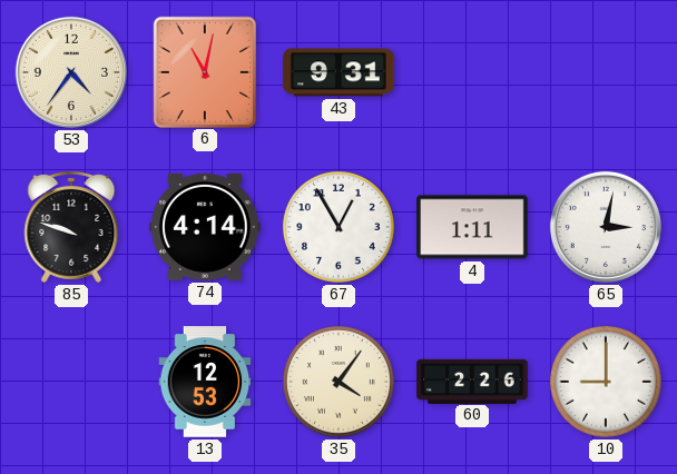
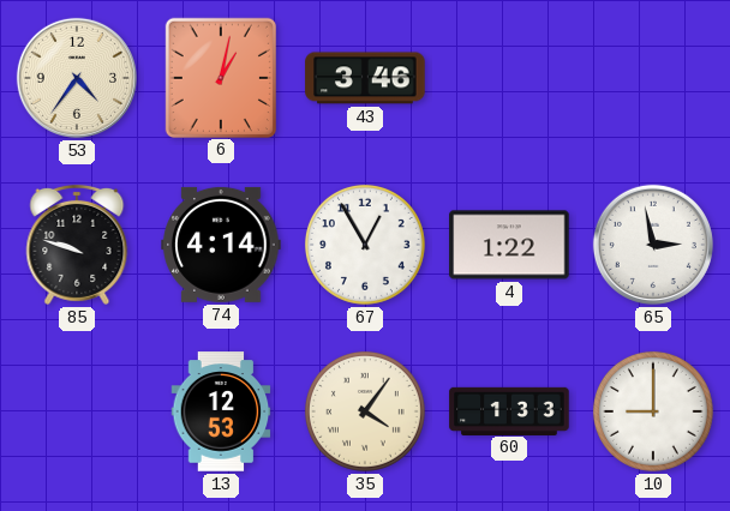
6: 11:02 -> 1:02 (221, 77)
43: 9:31 -> 3:46 (365, 78)
4: 1:11 -> 1:22 (509, 245)
65: 3:02 -> 2:58 (653, 245)
60: 2:26 -> 1:33 (509, 410)
